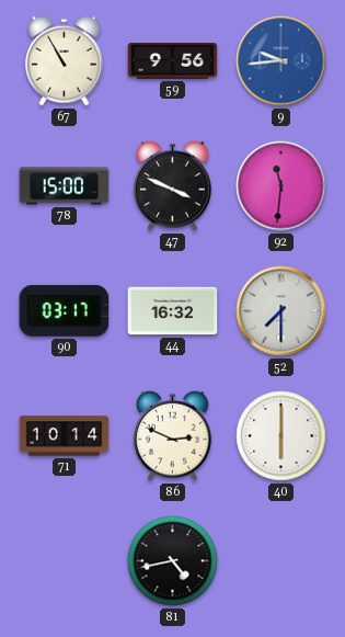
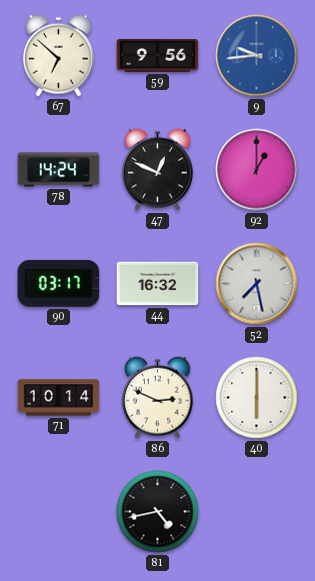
67: 10:55 -> 6:52 (59, 55)
78: 15:00 -> 14:24 (59, 170)
47: 3:49 -> 12:49 (158, 169)
92: 11:31 -> 1:00 (257, 170)
52: 7:30 -> 7:28 (257, 284)
